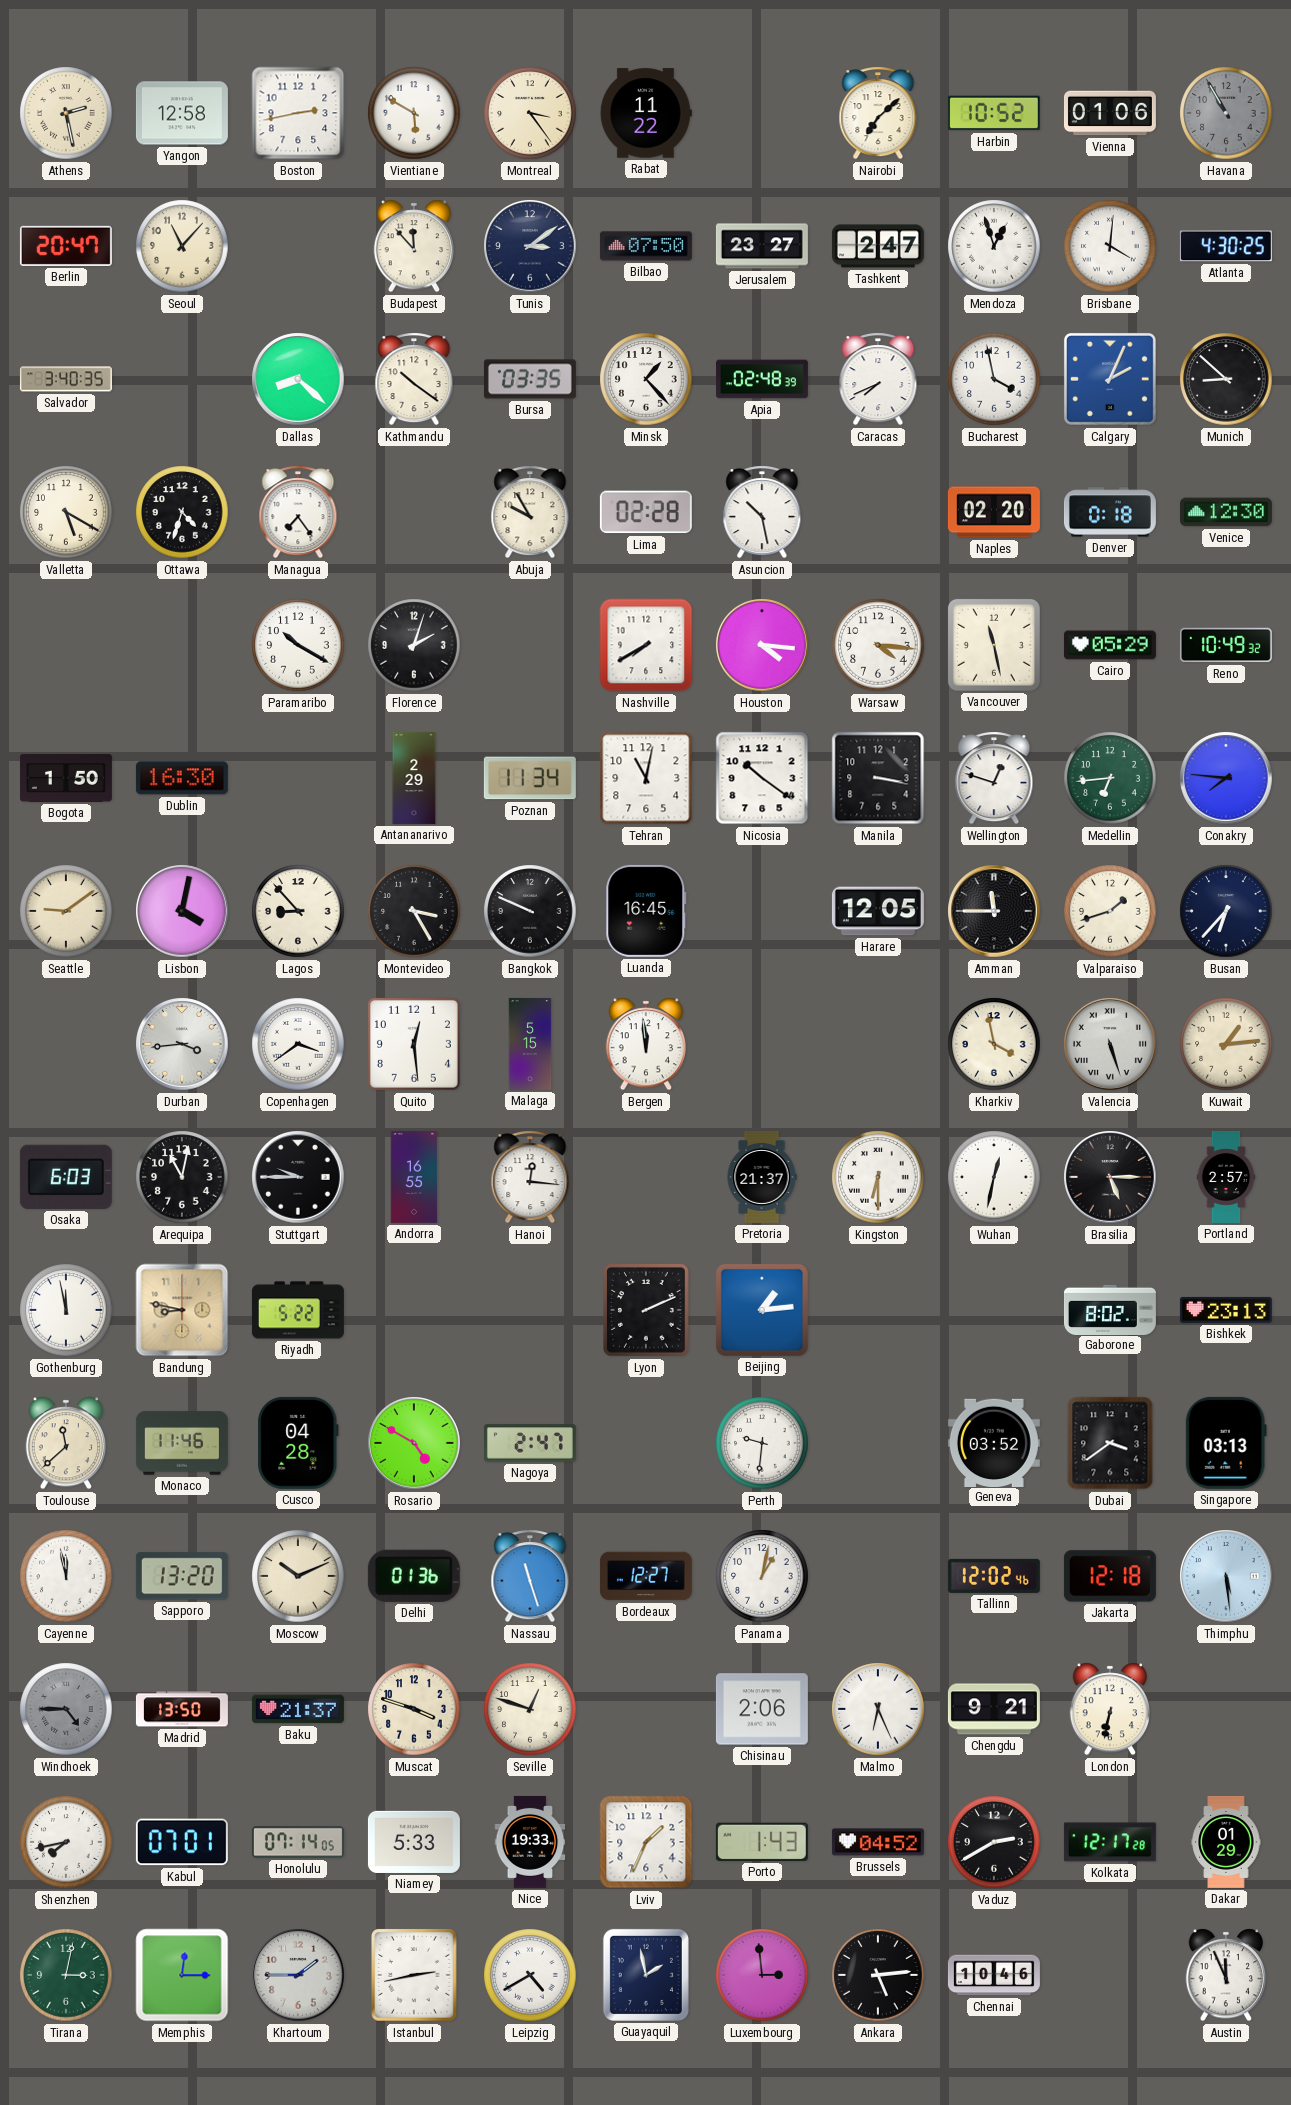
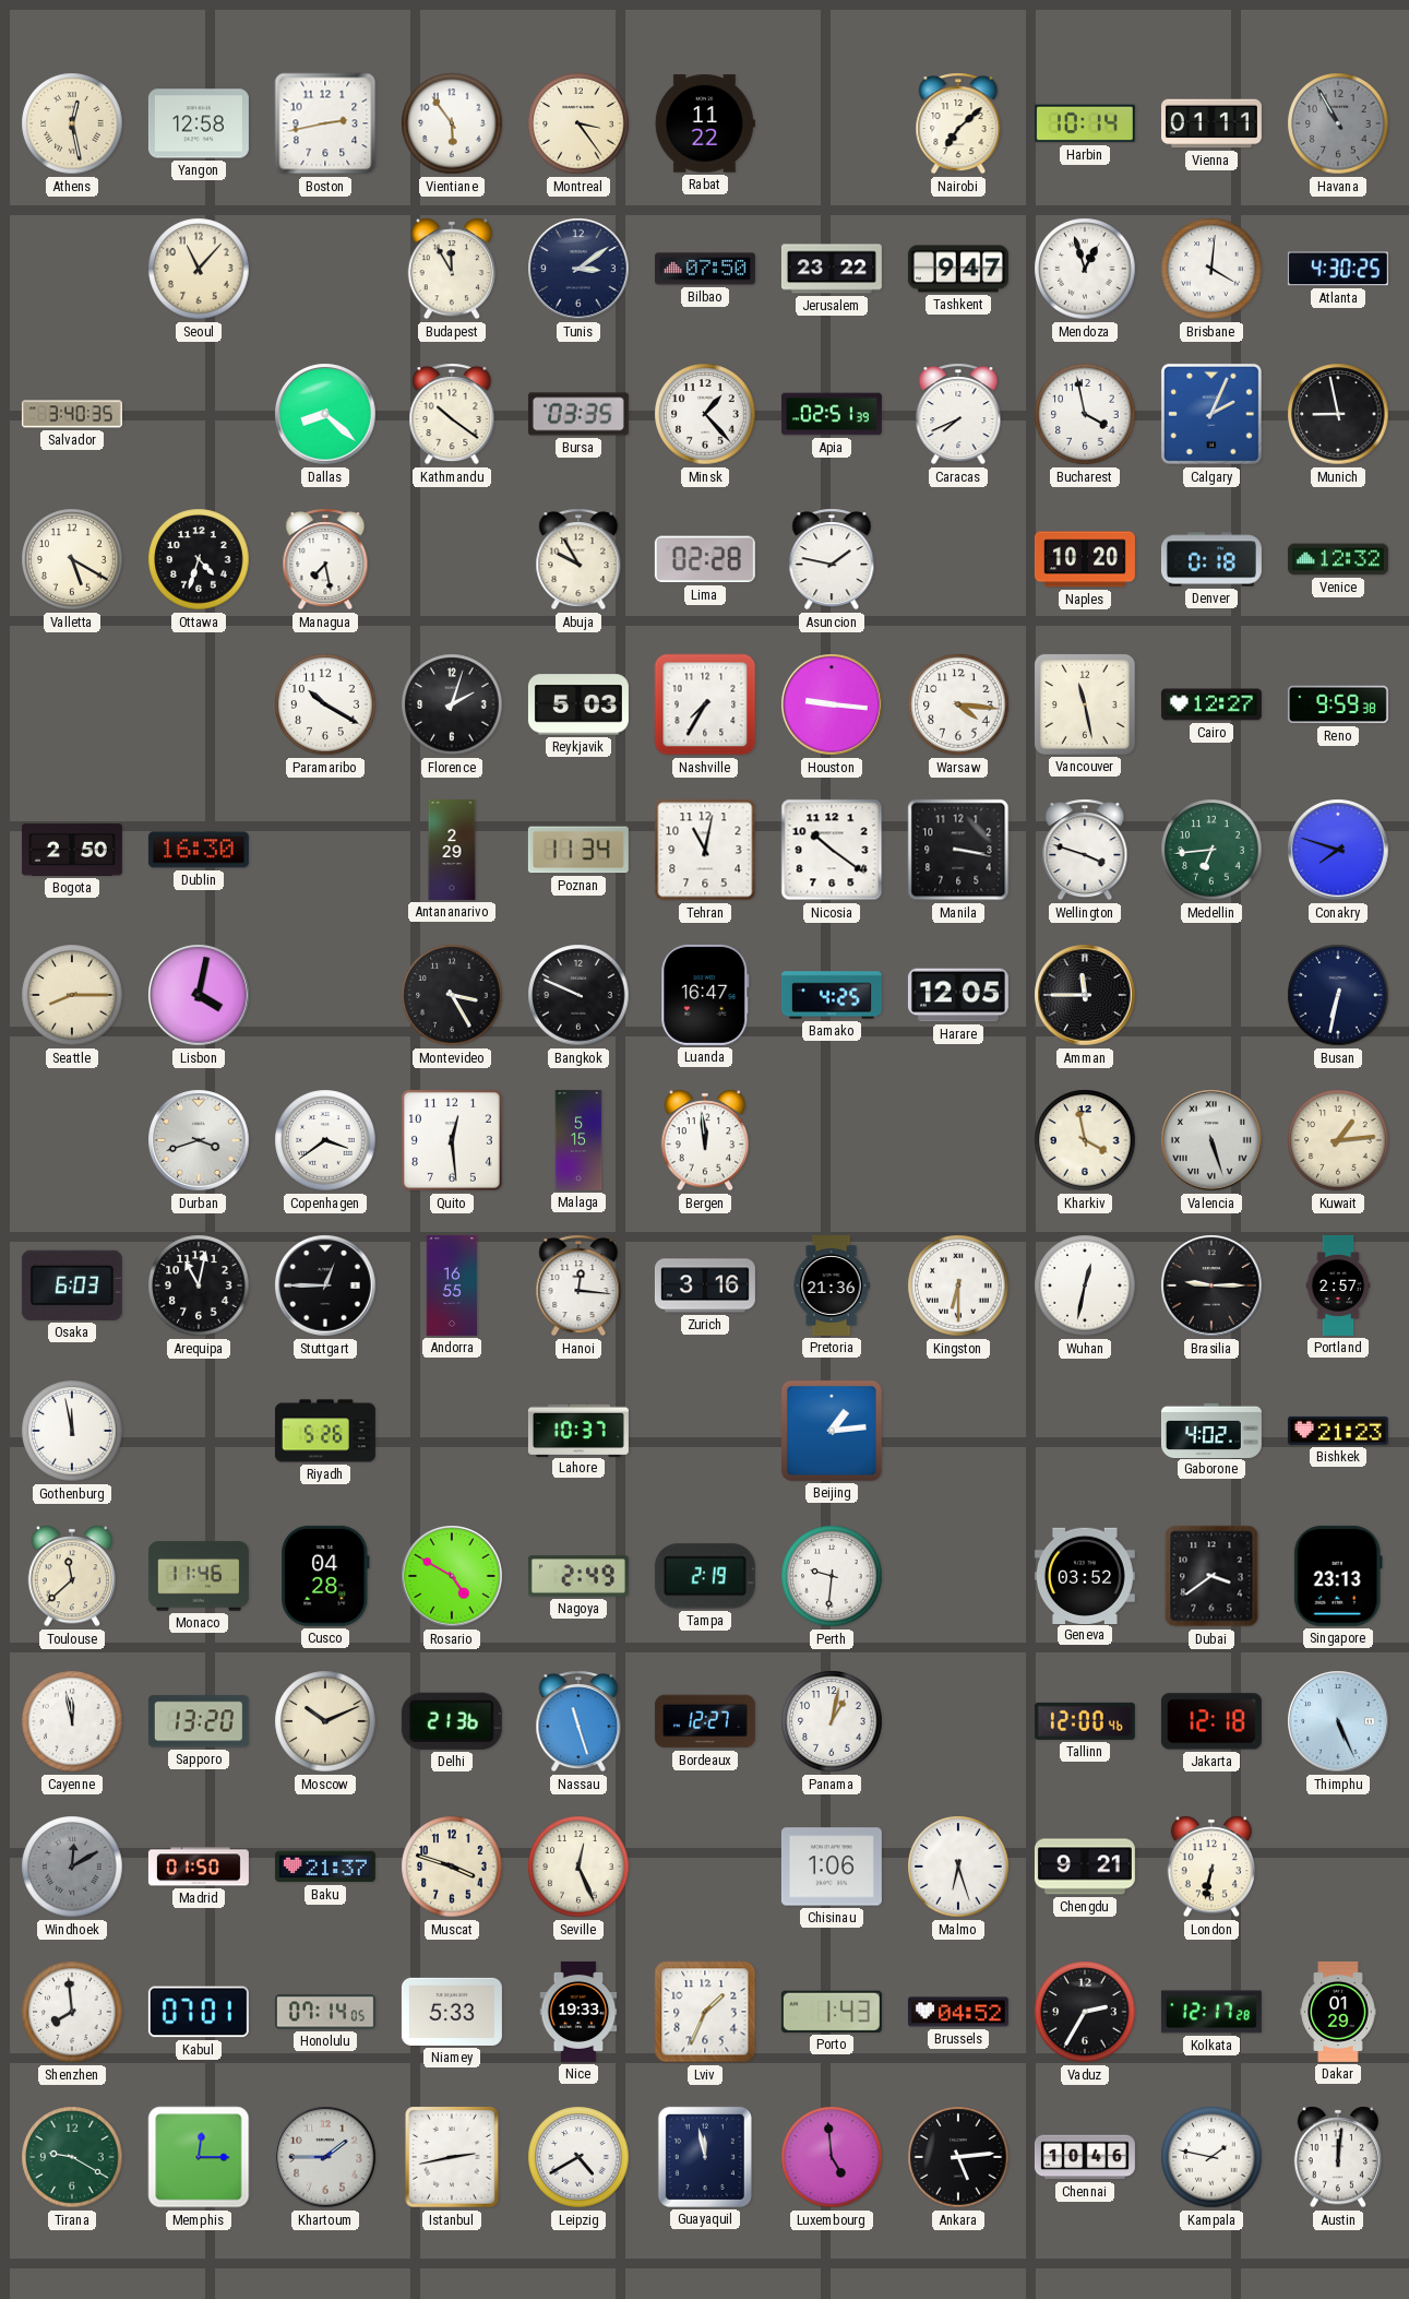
Athens: 2:28 -> 12:28 (72, 123)
Vientiane: 5:50 -> 5:54 (452, 123)
Harbin: 10:52 -> 10:14 (1085, 123)
Vienna: 01:06 -> 01:11 (1211, 123)
Berlin: 20:47 -> none (66, 246)
Budapest: 11:53 -> 11:55 (451, 269)
Jerusalem: 23:27 -> 23:22 (832, 269)
Tashkent: 2:47 -> 9:47 (958, 269)
Apia: 02:48 -> 02:51 (832, 414)
Munich: 8:52 -> 8:58 (1338, 414)
Managua: 7:24 -> 7:28 (325, 559)
Asuncion: 10:28 -> 1:47 (832, 559)
Naples: 02:20 -> 10:20 (1085, 559)
Venice: 12:30 -> 12:32 (1338, 559)
Reykjavik: none -> 5:03 (578, 704)
Nashville: 7:40 -> 7:35 (705, 704)
Houston: 4:16 -> 9:16 (832, 704)
Cairo: 05:29 -> 12:27 (1211, 704)
Reno: 10:49 -> 9:59 (1338, 704)
Bogota: 1:50 -> 2:50 (72, 850)
Wellington: 12:48 -> 3:48 (1085, 850)
Conakry: 7:46 -> 7:48 (1338, 850)
Seattle: 9:09 -> 8:15 (72, 995)
Lagos: 8:53 -> none (298, 911)
Luanda: 16:45 -> 16:47 (705, 995)
Bamako: none -> 4:25 (832, 995)
Valparaiso: 1:42 -> none (1110, 911)
Busan: 6:37 -> 6:32 (1338, 995)
Durban: 3:44 -> 3:42 (199, 1140)
Stuttgart: 9:45 -> 12:45 (325, 1285)
Zurich: none -> 3:16 (705, 1285)
Pretoria: 21:37 -> 21:36 (832, 1285)
Brasilia: 5:15 -> 9:15 (1211, 1285)
Bandung: 8:47 -> none (182, 1310)
Riyadh: 5:22 -> 5:26 (325, 1431)
Lahore: none -> 10:37 (578, 1430)
Lyon: 2:11 -> none (647, 1310)
Gaborone: 8:02 -> 4:02 (1211, 1430)
Bishkek: 23:13 -> 21:23 (1338, 1431)
Nagoya: 2:47 -> 2:49 (578, 1576)
Tampa: none -> 2:19 (705, 1576)
Singapore: 03:13 -> 23:13 (1338, 1576)
Delhi: 01:36 -> 21:36 (452, 1721)
Tallinn: 12:02 -> 12:00 (1085, 1721)
Thimphu: 5:29 -> 5:26 (1338, 1721)
Windhoek: 4:45 -> 12:10 (72, 1867)
Madrid: 13:50 -> 01:50 (199, 1867)
Seville: 12:48 -> 12:26 (578, 1867)
Chisinau: 2:06 -> 1:06 (832, 1867)
Malmo: 6:26 -> 6:27 (958, 1867)
Shenzhen: 7:43 -> 7:59 (72, 2012)
Vaduz: 2:40 -> 2:35 (1085, 2012)
Tirana: 3:02 -> 9:20 (72, 2157)
Guayaquil: 1:58 -> 11:58 (705, 2157)
Luxembourg: 2:59 -> 4:59 (832, 2157)
Kampala: none -> 1:47 (1211, 2157)
Austin: 11:56 -> 12:01 (1337, 2157)
